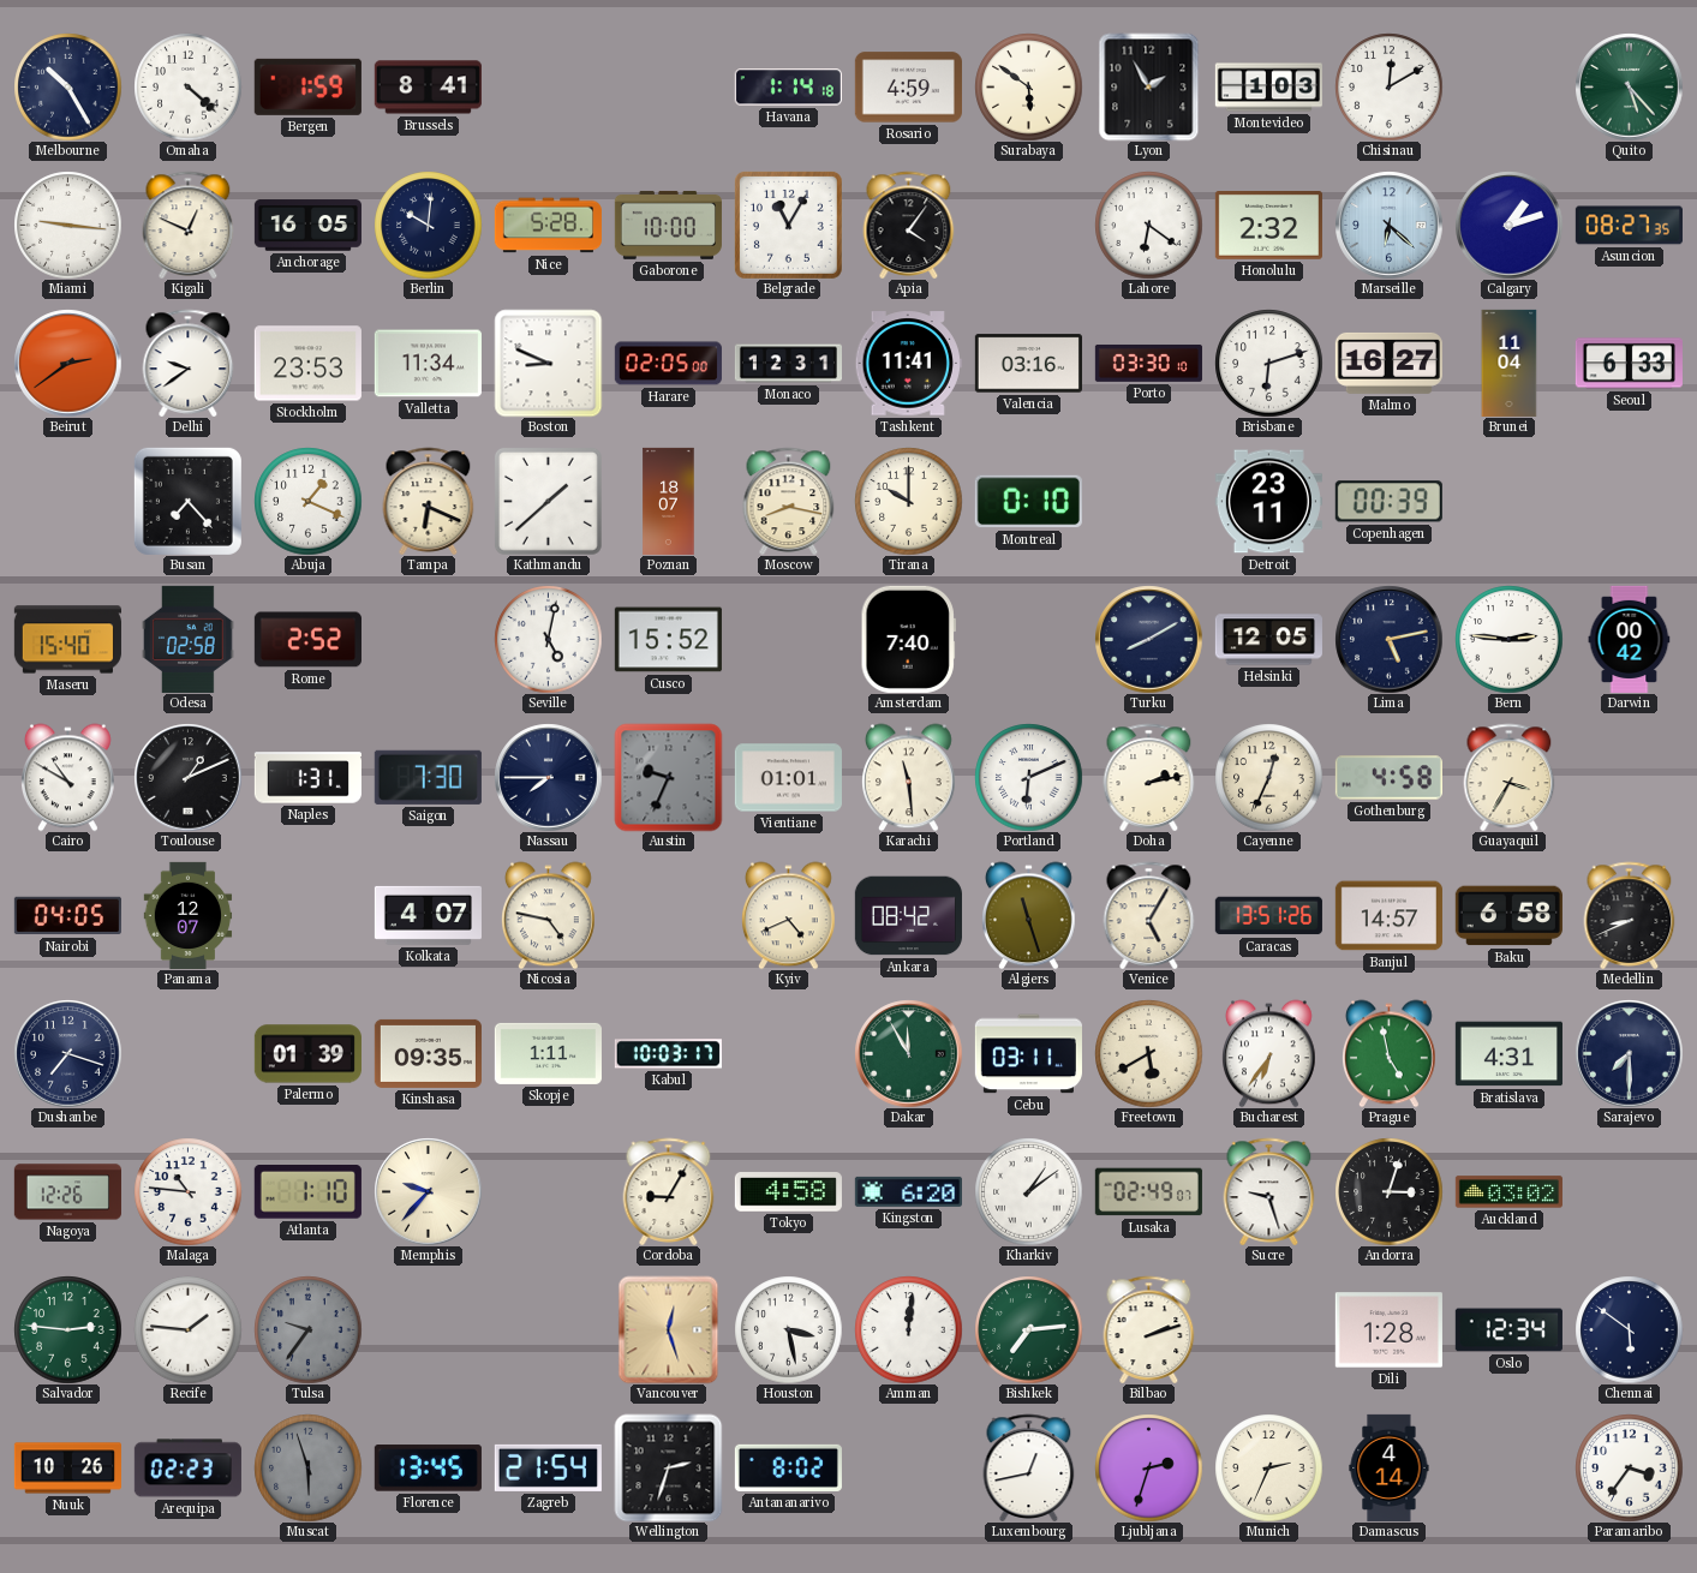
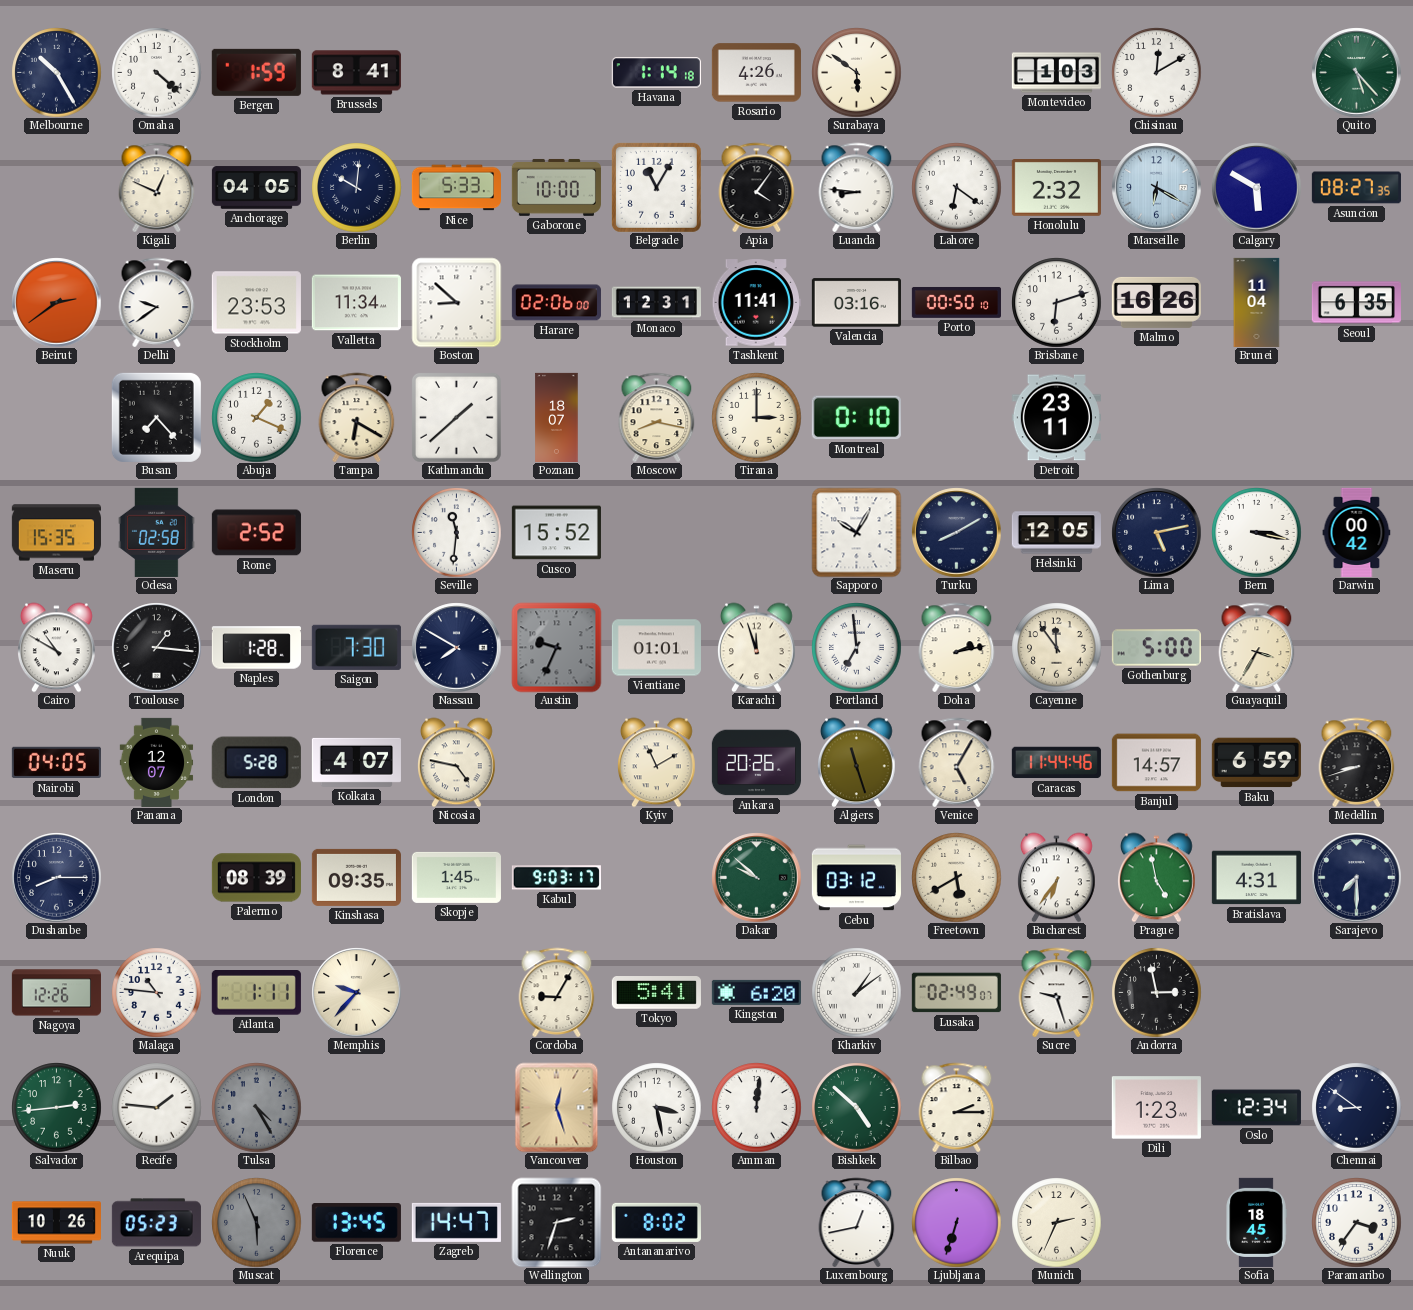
Rosario: 4:59 -> 4:26 (756, 73)
Lyon: 1:55 -> none (1149, 86)
Miami: 9:16 -> none (67, 225)
Anchorage: 16:05 -> 04:05 (256, 188)
Nice: 5:28 -> 5:33 (456, 188)
Luanda: none -> 8:46 (857, 187)
Marseille: 6:22 -> 6:20 (1156, 187)
Calgary: 1:12 -> 5:50 (1256, 187)
Boston: 8:49 -> 8:52 (456, 302)
Harare: 02:05 -> 02:06 (556, 303)
Porto: 03:30 -> 00:50 (956, 302)
Malmo: 16:27 -> 16:26 (1156, 302)
Seoul: 6:33 -> 6:35 (1356, 303)
Tampa: 6:19 -> 6:20 (357, 417)
Tirana: 10:00 -> 3:00 (756, 417)
Copenhagen: 00:39 -> none (1388, 502)
Maseru: 15:40 -> 15:35 (56, 533)
Seville: 5:02 -> 11:31 (456, 532)
Amsterdam: 7:40 -> none (908, 639)
Sapporo: none -> 10:05 (856, 532)
Bern: 2:46 -> 3:17 (1256, 532)
Toulouse: 1:11 -> 1:16 (156, 647)
Naples: 1:31 -> 1:28 (256, 648)
Nassau: 7:45 -> 7:50 (456, 647)
Karachi: 11:29 -> 11:57 (757, 647)
Portland: 6:11 -> 6:59 (856, 647)
Cayenne: 12:34 -> 11:54 (1056, 647)
Gothenburg: 4:58 -> 5:00 (1156, 648)
London: none -> 5:28 (256, 763)
Kyiv: 4:41 -> 11:10 (657, 762)
Ankara: 08:42 -> 20:26 (756, 763)
Caracas: 13:51 -> 11:44 (1056, 763)
Baku: 6:58 -> 6:59 (1256, 763)
Medellin: 8:41 -> 8:42 (1357, 762)
Dushanbe: 7:18 -> 8:15 (56, 877)
Palermo: 01:39 -> 08:39 (256, 878)
Skopje: 1:11 -> 1:45 (456, 877)
Kabul: 10:03 -> 9:03 (556, 878)
Dakar: 11:55 -> 9:52 (756, 877)
Cebu: 03:11 -> 03:12 (856, 878)
Atlanta: 1:10 -> 1:11 (256, 993)
Tokyo: 4:58 -> 5:41 (656, 993)
Andorra: 3:03 -> 2:58 (1156, 992)
Auckland: 03:02 -> none (1508, 1192)
Salvador: 2:46 -> 2:44 (56, 1107)
Tulsa: 9:36 -> 4:25 (256, 1107)
Bishkek: 7:14 -> 4:52 (856, 1107)
Bilbao: 2:12 -> 2:15 (957, 1107)
Dili: 1:28 -> 1:23 (1156, 1108)
Chennai: 5:51 -> 8:51 (1356, 1107)
Arequipa: 02:23 -> 05:23 (156, 1223)
Muscat: 5:57 -> 5:56 (256, 1222)
Zagreb: 21:54 -> 14:47 (456, 1222)
Ljubljana: 2:33 -> 6:33 (956, 1222)
Damascus: 4:14 -> none (1390, 1467)
Sofia: none -> 18:45 (1256, 1222)
